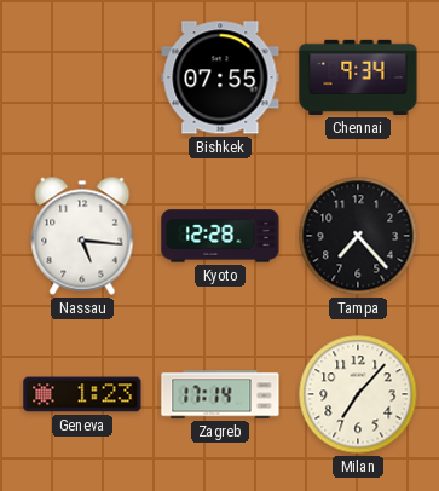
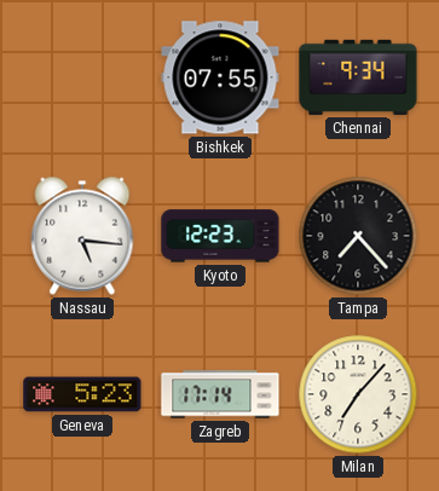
Kyoto: 12:28 -> 12:23 (220, 236)
Geneva: 1:23 -> 5:23 (82, 394)
